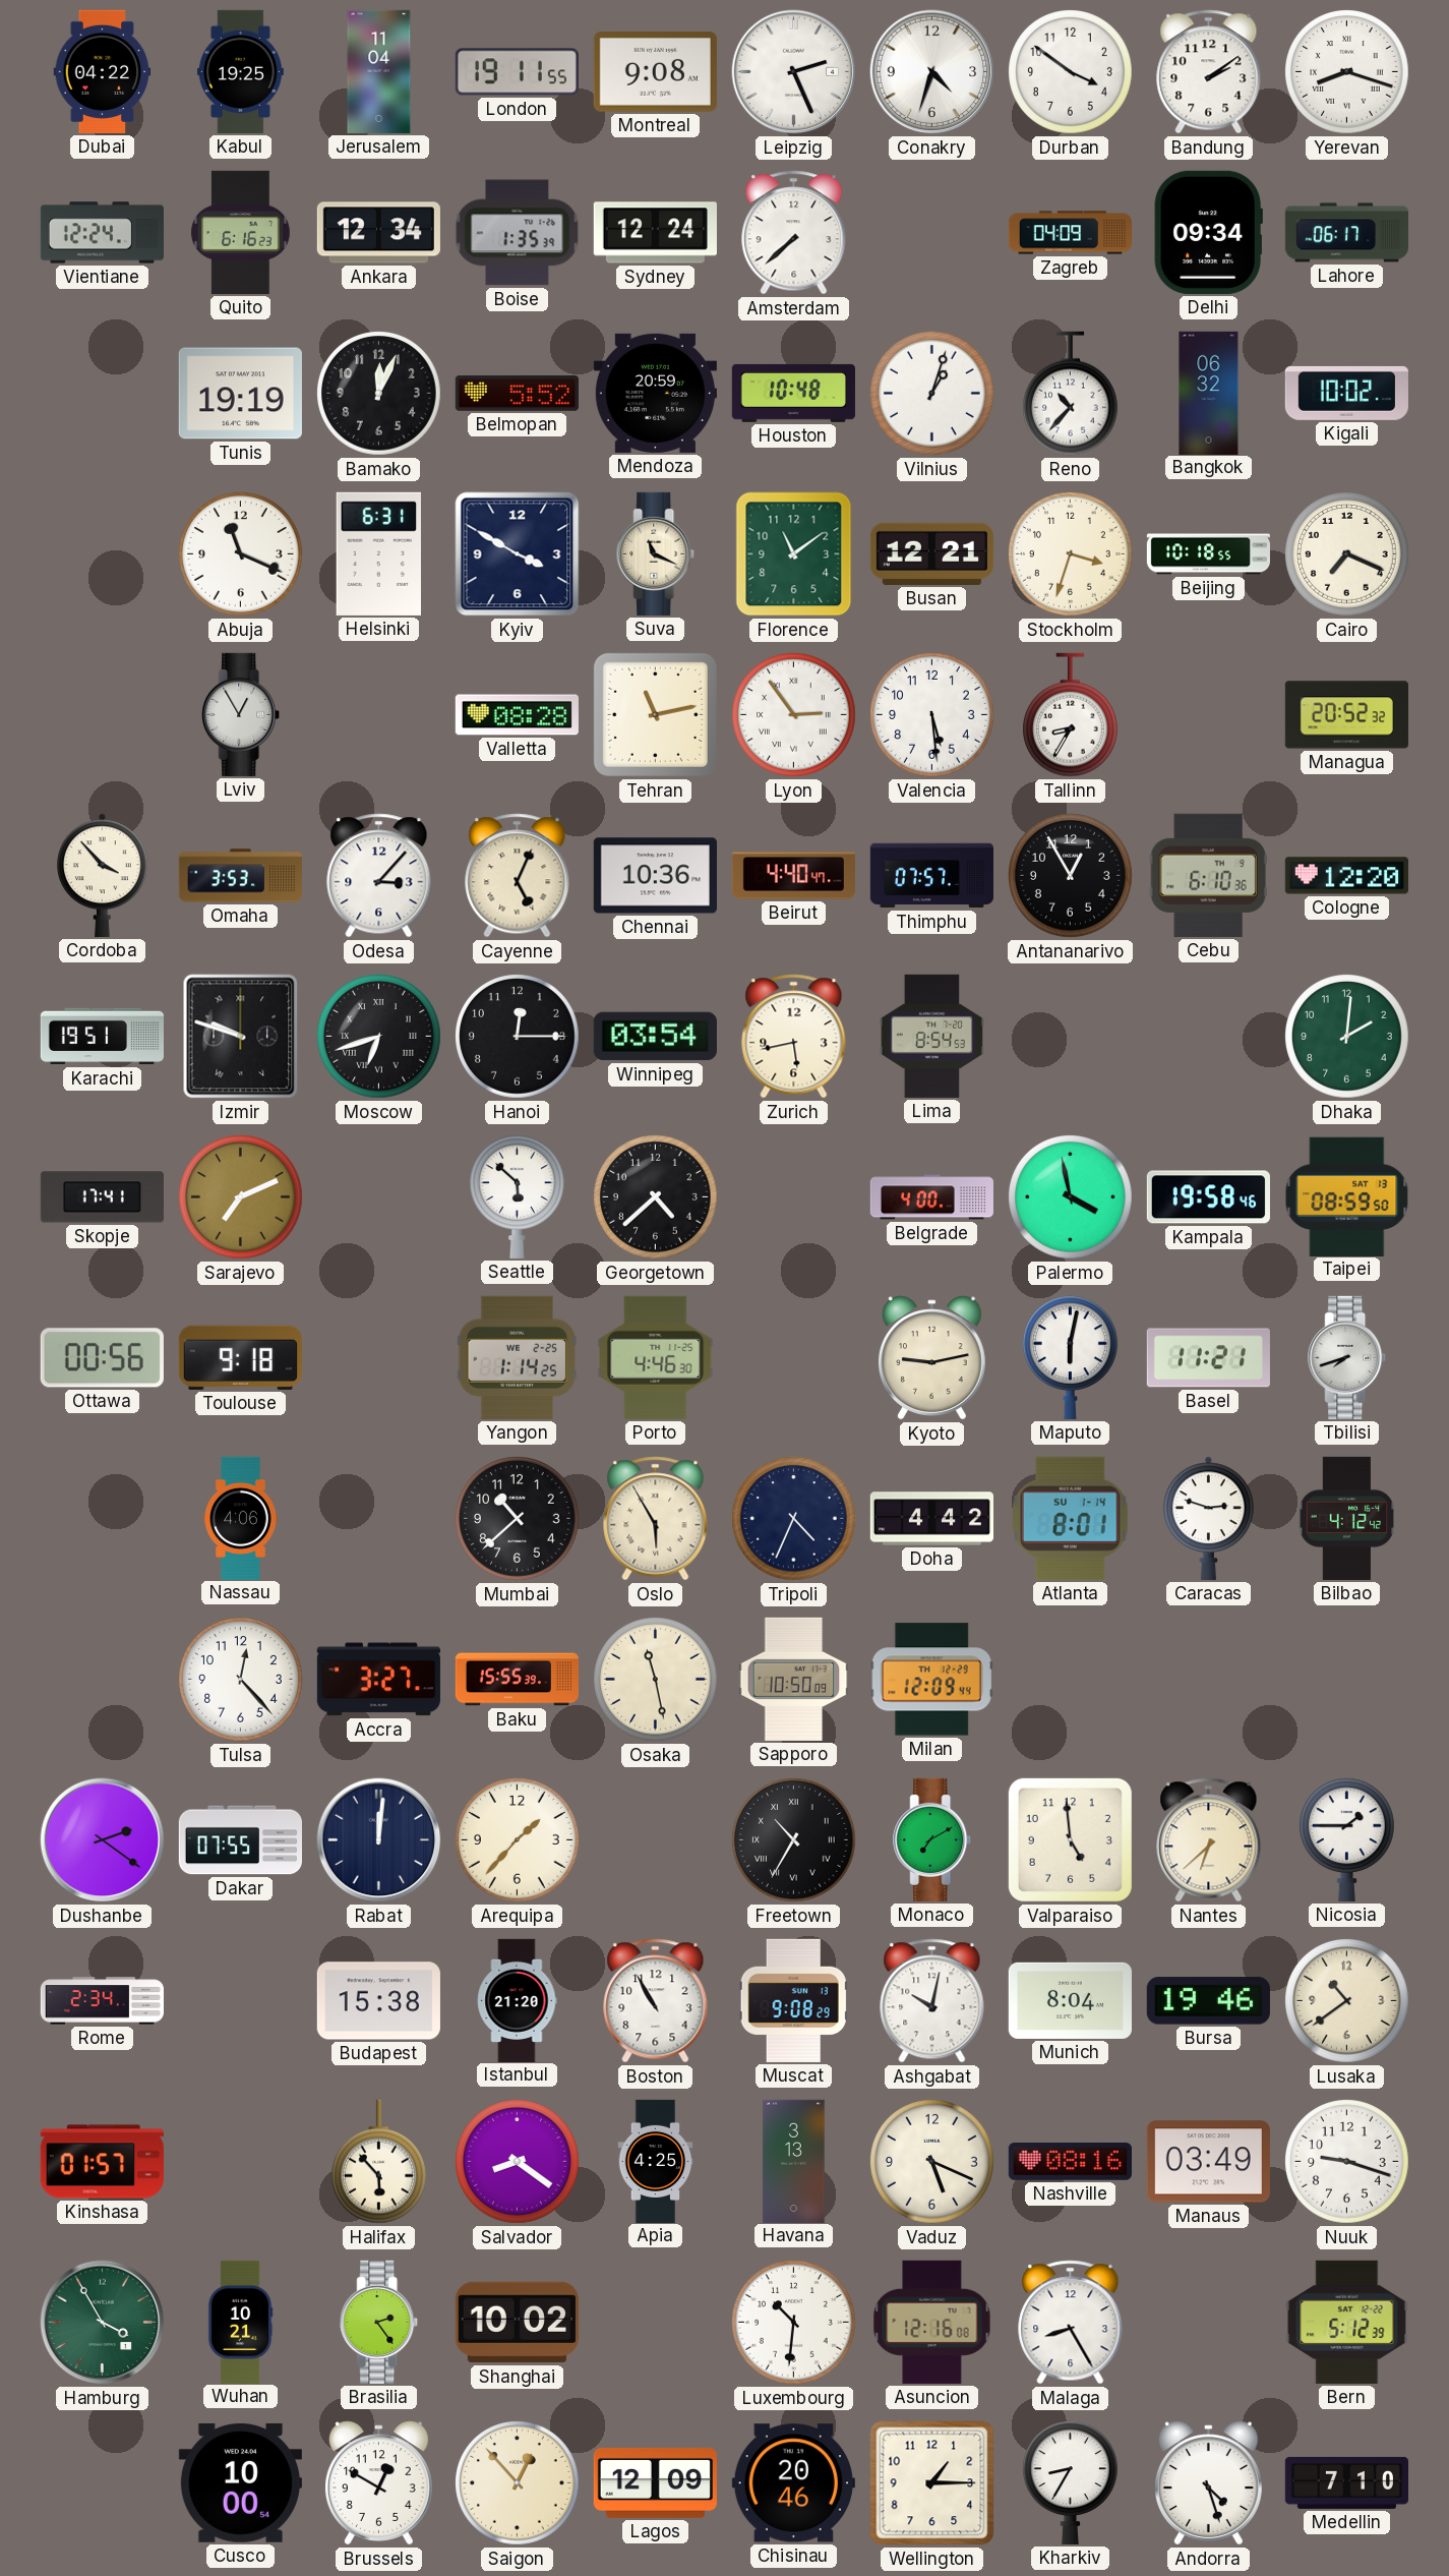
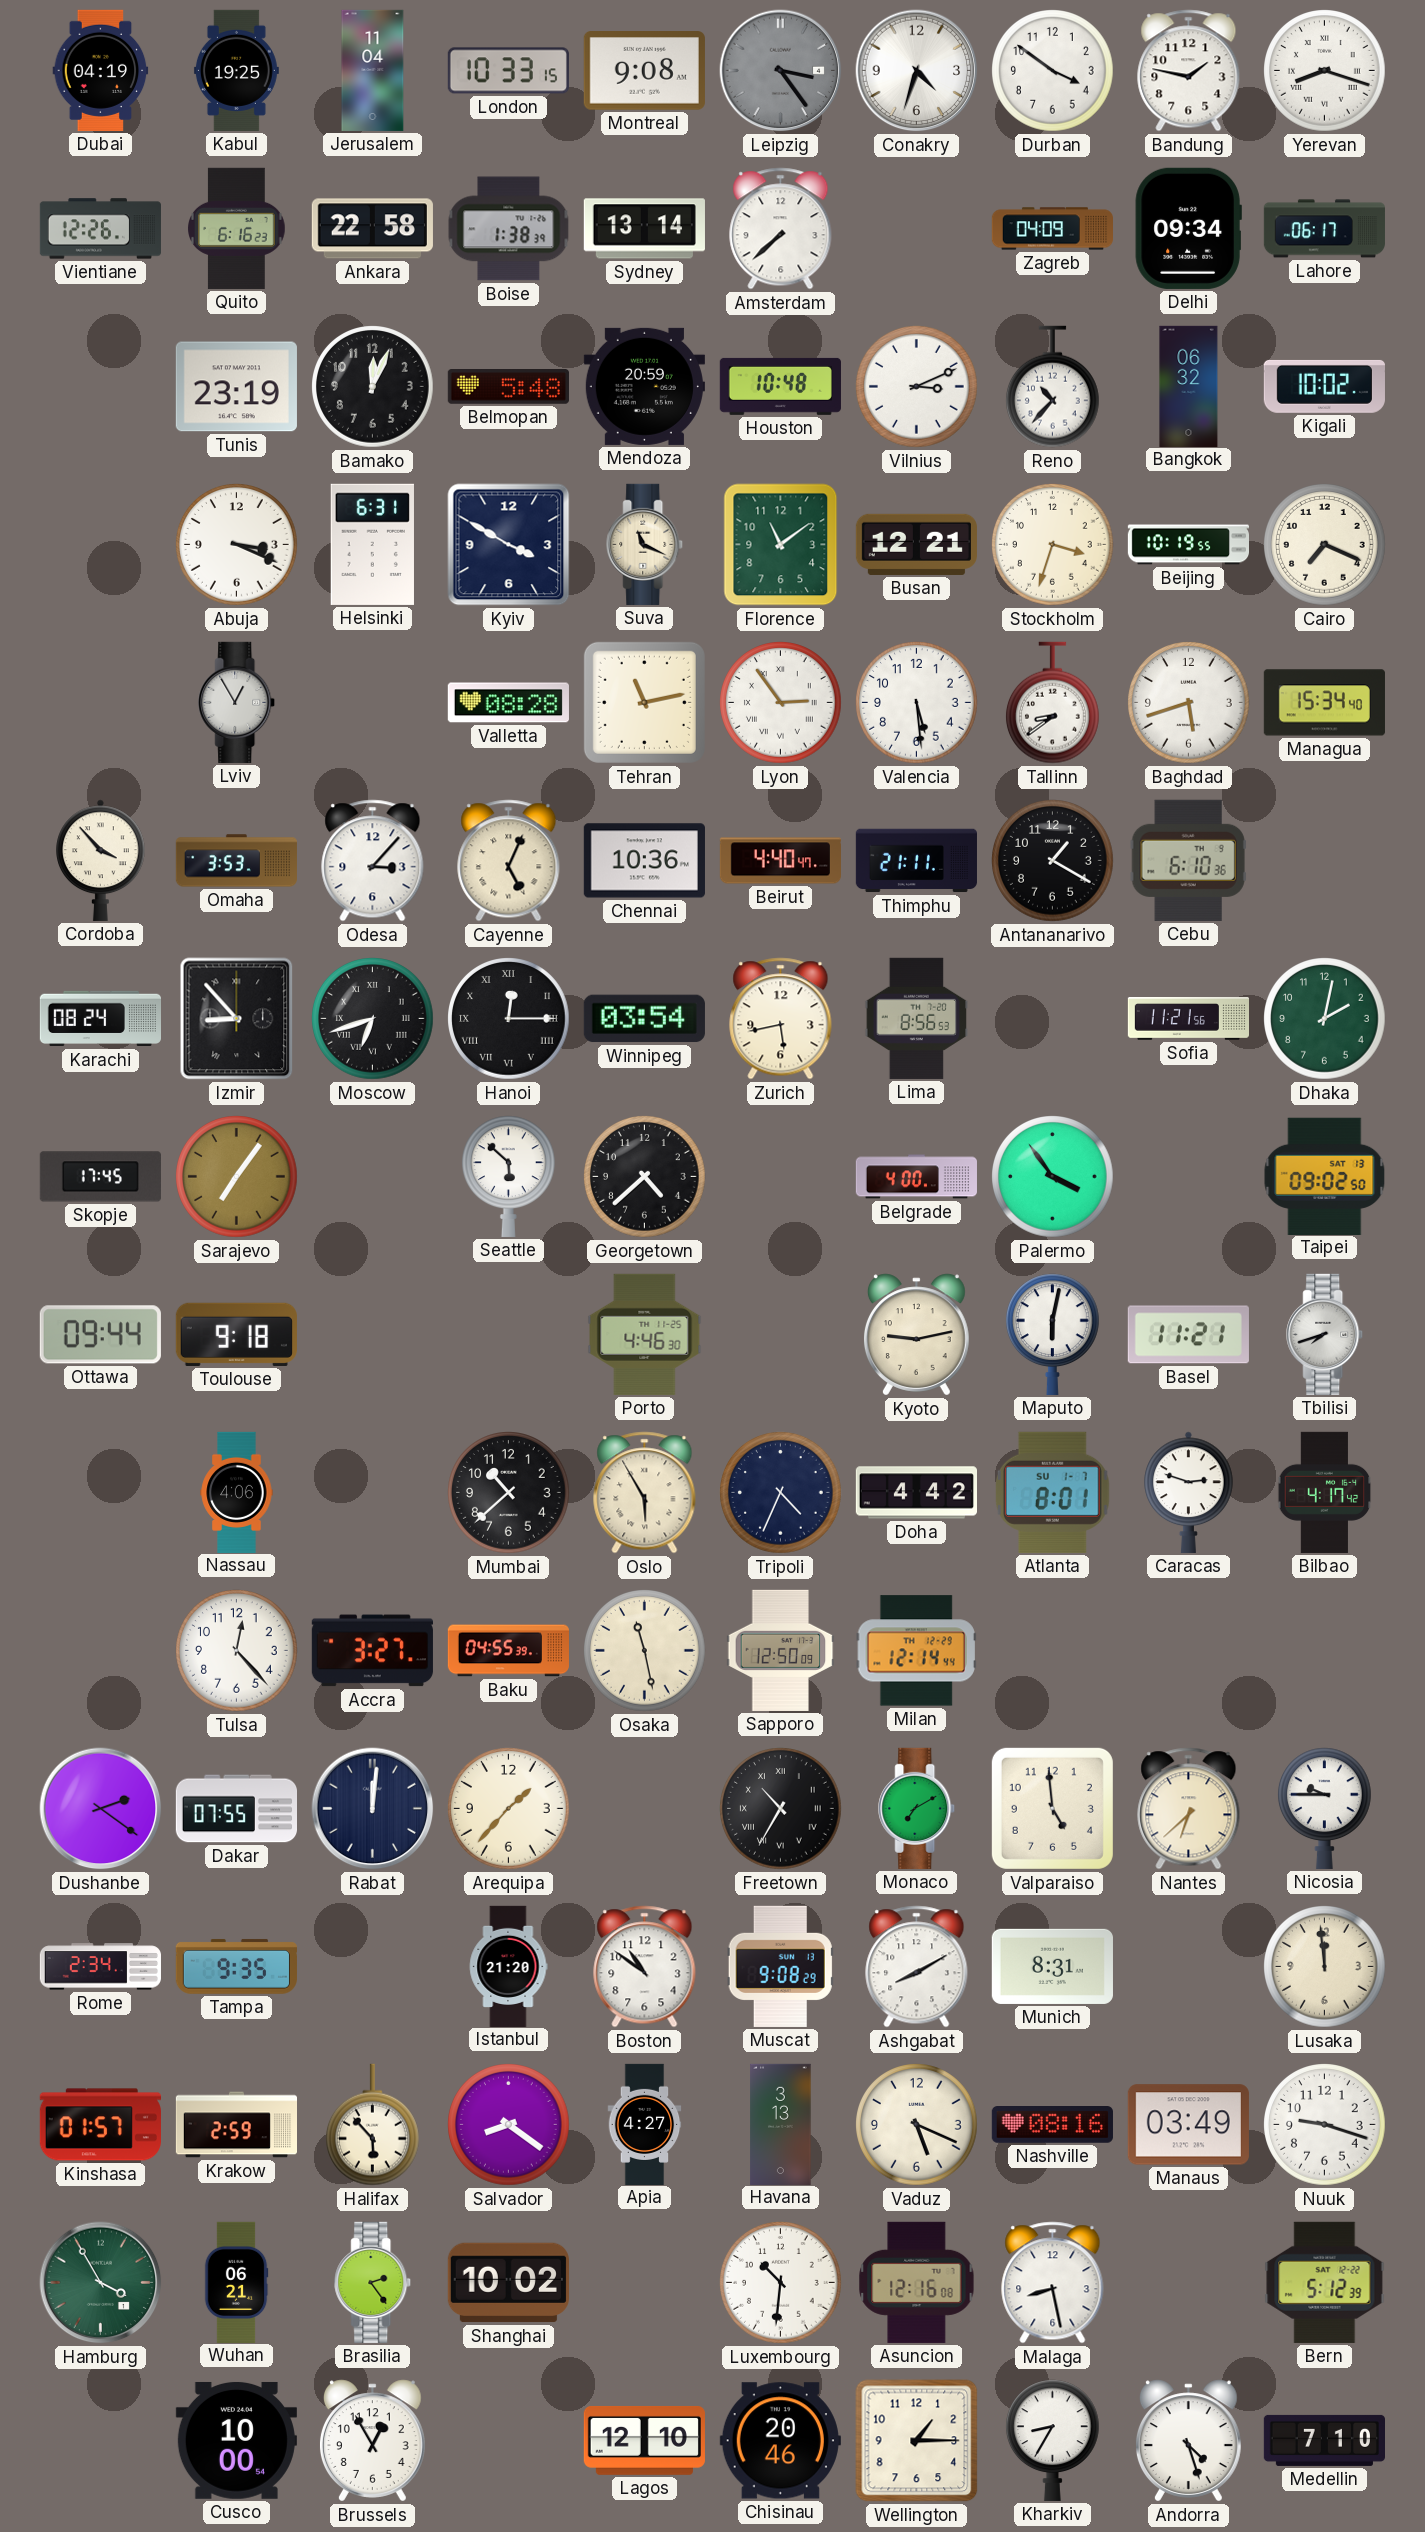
Dubai: 04:22 -> 04:19 (101, 70)
London: 19:11 -> 10:33 (508, 71)
Leipzig: 2:26 -> 3:24 (781, 71)
Leipzig dial: white -> grey (781, 71)
Bandung: 2:09 -> 1:47 (1189, 71)
Vientiane: 12:24 -> 12:26 (100, 229)
Ankara: 12:34 -> 22:58 (372, 229)
Boise: 1:35 -> 1:38 (509, 229)
Sydney: 12:24 -> 13:14 (644, 229)
Tunis: 19:19 -> 23:19 (236, 387)
Belmopan: 5:52 -> 5:48 (508, 387)
Vilnius: 1:03 -> 3:11 (917, 387)
Abuja: 11:19 -> 3:19 (237, 545)
Beijing: 10:18 -> 10:19 (1188, 545)
Tallinn: 8:35 -> 8:39 (1052, 703)
Baghdad: none -> 5:42 (1189, 703)
Managua: 20:52 -> 15:34 (1324, 703)
Thimphu: 07:57 -> 21:11 (916, 861)
Antananarivo: 12:55 -> 1:20 (1053, 861)
Cologne: 12:20 -> none (1346, 876)
Karachi: 19:51 -> 08:24 (100, 1019)
Izmir: 9:48 -> 8:53 (237, 1019)
Hanoi numerals: Arabic -> Roman (509, 1019)
Lima: 8:54 -> 8:56 (917, 1018)
Sofia: none -> 11:21 (1188, 1019)
Dhaka: 2:01 -> 2:02 (1325, 1019)
Skopje: 17:41 -> 17:45 (100, 1177)
Sarajevo: 7:11 -> 7:06 (237, 1177)
Palermo: 3:58 -> 3:54 (1053, 1177)
Kampala: 19:58 -> none (1208, 1197)
Taipei: 08:59 -> 09:02 (1325, 1176)
Ottawa: 00:56 -> 09:44 (100, 1335)
Yangon: 1:14 -> none (517, 1357)
Atlanta date: SU 1-14 -> SU 1-7 (1052, 1492)
Bilbao: 4:12 -> 4:17 (1325, 1492)
Baku: 15:55 -> 04:55 (508, 1651)
Sapporo: 10:50 -> 12:50 (781, 1650)
Milan: 12:09 -> 12:14 (916, 1651)
Nicosia: 1:45 -> 9:45 (1324, 1808)
Tampa: none -> 9:35 (236, 1966)
Budapest: 15:38 -> none (378, 2001)
Boston: 10:55 -> 10:51 (645, 1967)
Ashgabat: 10:02 -> 8:10 (917, 1967)
Munich: 8:04 -> 8:31 (1052, 1966)
Bursa: 19:46 -> none (1208, 2001)
Lusaka: 10:39 -> 11:59 (1325, 1967)
Krakow: none -> 2:59 (236, 2125)
Apia: 4:25 -> 4:27 (645, 2124)
Wuhan: 10:21 -> 06:21 (236, 2282)
Malaga: 8:25 -> 8:28 (1053, 2283)
Brussels: 12:50 -> 12:55 (372, 2441)
Saigon: 12:53 -> none (518, 2483)
Lagos: 12:09 -> 12:10 (644, 2440)
